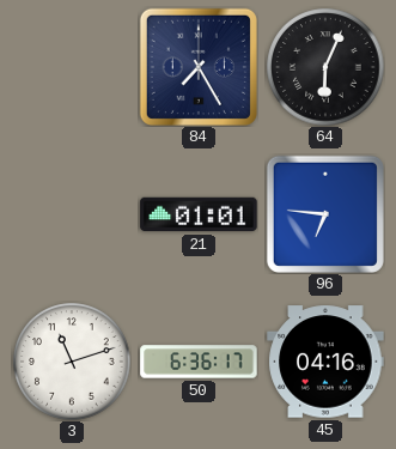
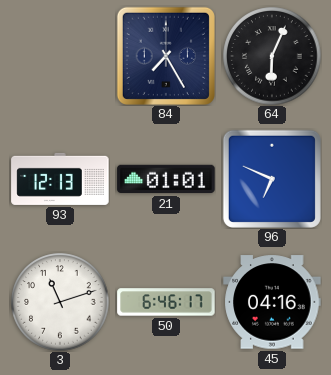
93: none -> 12:13 (60, 179)
96: 6:46 -> 6:49 (272, 179)
50: 6:36 -> 6:46 (166, 302)
